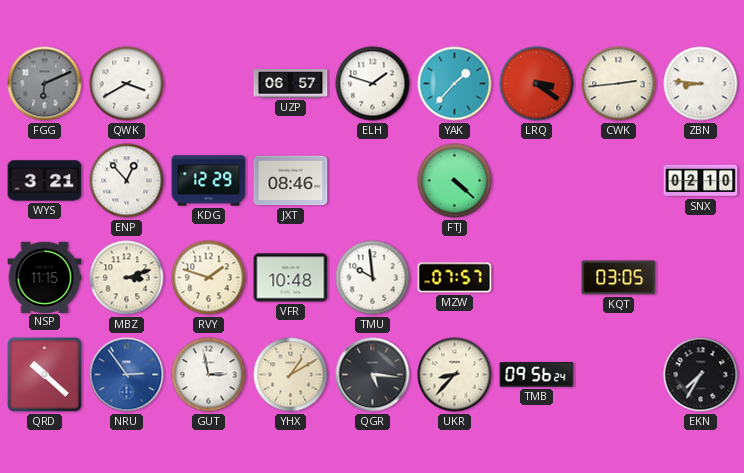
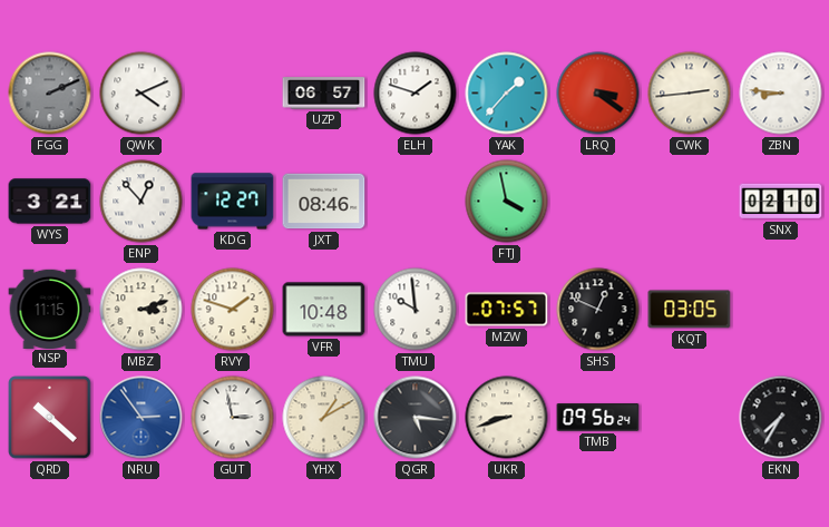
FGG: 6:11 -> 2:11 (50, 94)
QWK: 3:40 -> 4:11 (142, 94)
KDG: 12:29 -> 12:27 (233, 202)
FTJ: 4:22 -> 3:58 (507, 202)
SHS: none -> 12:49 (598, 310)
UKR: 8:37 -> 8:42 (507, 418)
